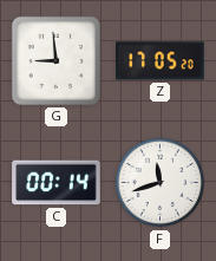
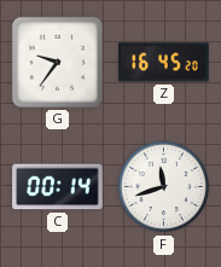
G: 8:59 -> 9:36 (57, 62)
Z: 17:05 -> 16:45 (164, 63)
